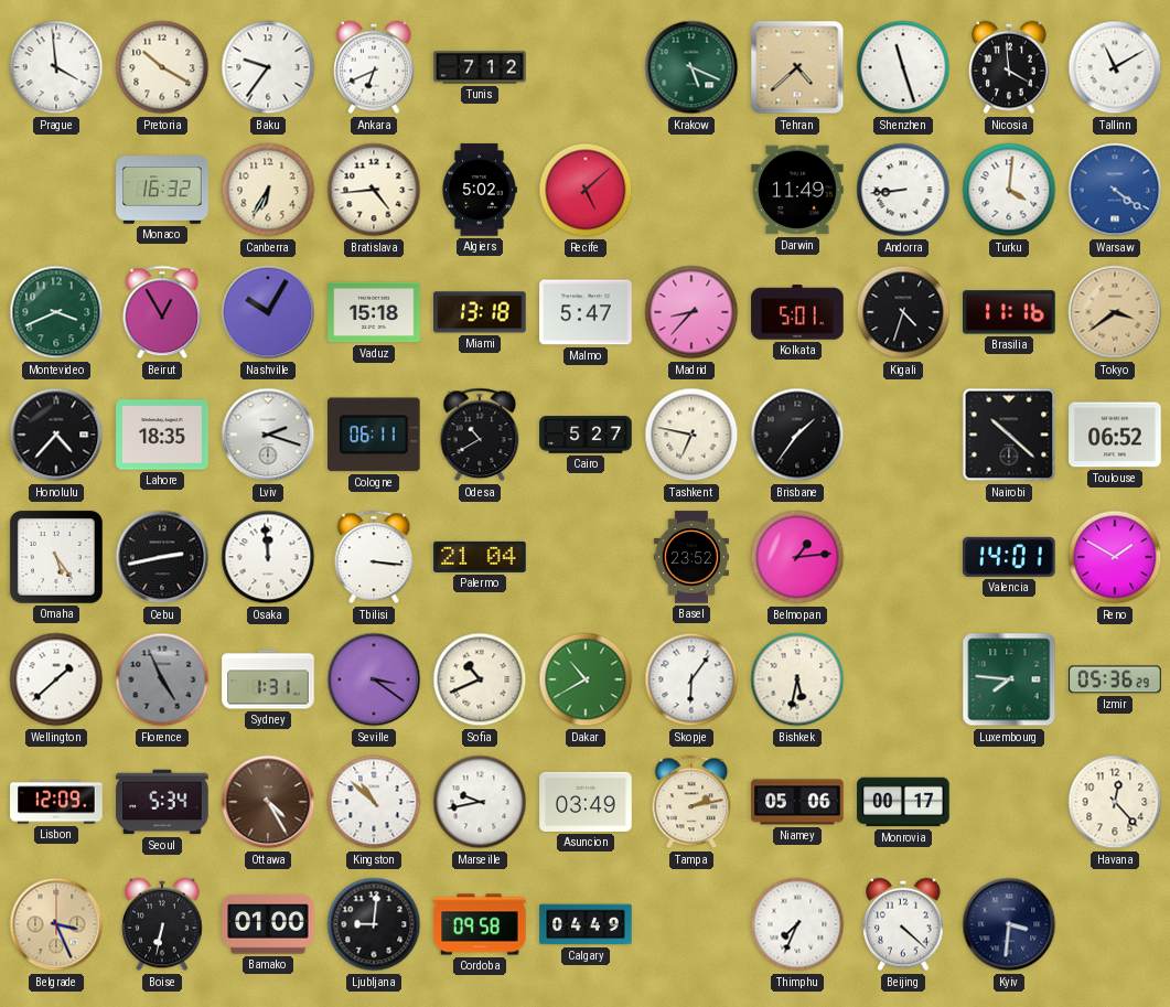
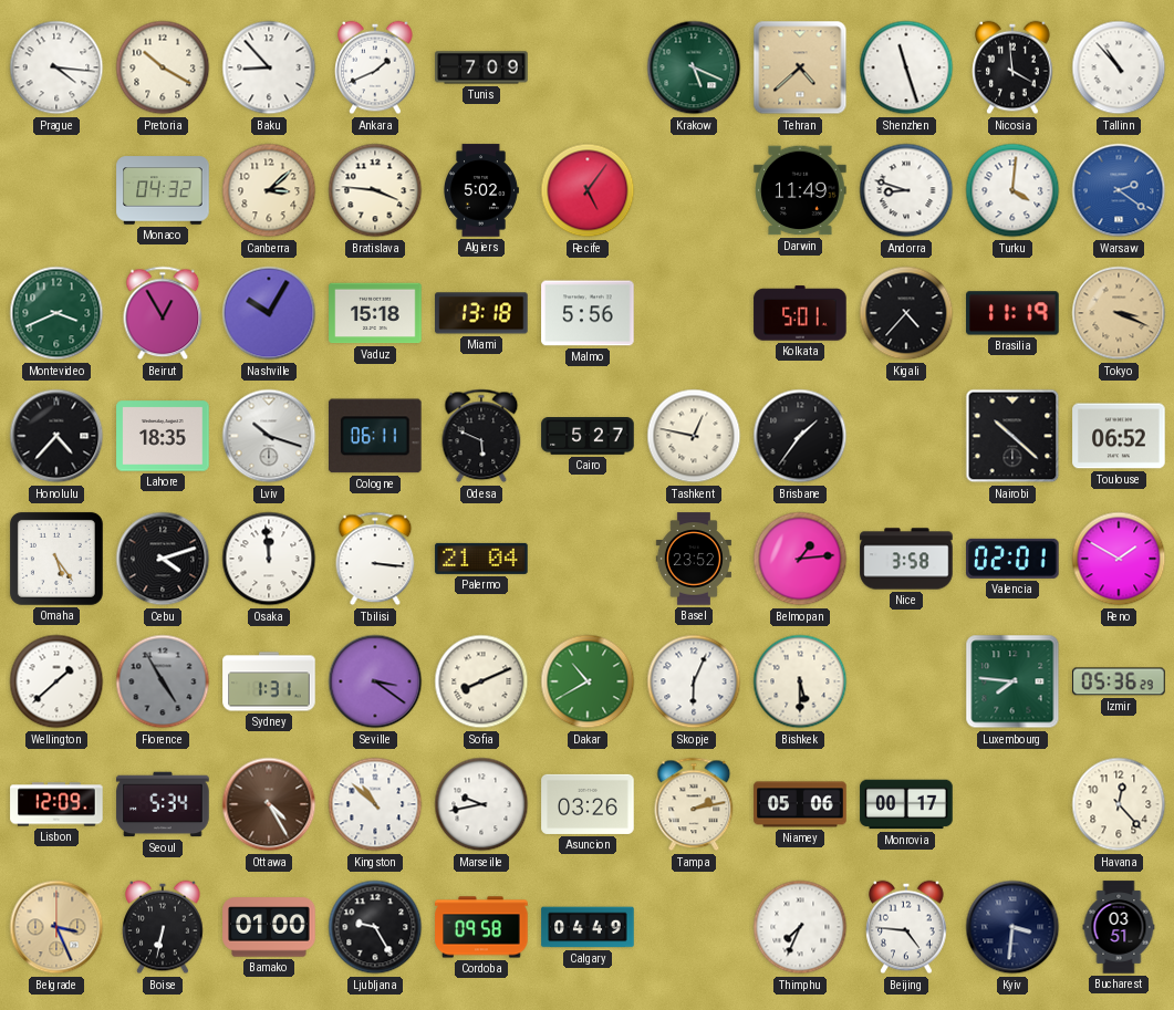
Prague: 3:59 -> 4:16 (56, 67)
Baku: 9:36 -> 8:53 (269, 67)
Ankara: 6:41 -> 1:41 (375, 67)
Tunis: 7:12 -> 7:09 (481, 67)
Tallinn: 11:10 -> 10:53 (1119, 67)
Monaco: 16:32 -> 04:32 (163, 190)
Canberra: 6:35 -> 3:08 (269, 190)
Bratislava: 4:44 -> 3:46 (375, 190)
Recife: 5:08 -> 5:06 (588, 190)
Andorra: 8:44 -> 8:48 (906, 190)
Warsaw: 4:21 -> 2:21 (1119, 190)
Malmo: 5:47 -> 5:56 (588, 313)
Madrid: 8:37 -> none (691, 312)
Kigali: 4:33 -> 4:37 (906, 313)
Brasilia: 11:16 -> 11:19 (1012, 313)
Tokyo: 3:39 -> 3:19 (1119, 313)
Lviv: 2:18 -> 10:18 (269, 436)
Odesa: 10:40 -> 5:49 (481, 436)
Tashkent: 6:47 -> 12:47 (694, 436)
Cebu: 2:43 -> 4:12 (163, 559)
Nice: none -> 3:58 (906, 559)
Valencia: 14:01 -> 02:01 (1012, 559)
Florence: 4:56 -> 4:55 (163, 681)
Sofia: 10:41 -> 8:11 (481, 681)
Skopje: 6:06 -> 6:04 (694, 681)
Bishkek: 5:32 -> 5:30 (800, 681)
Asuncion: 03:49 -> 03:26 (588, 804)
Ljubljana: 9:01 -> 9:25 (375, 927)
Beijing: 4:22 -> 4:46 (906, 927)
Bucharest: none -> 03:51 (1119, 927)
